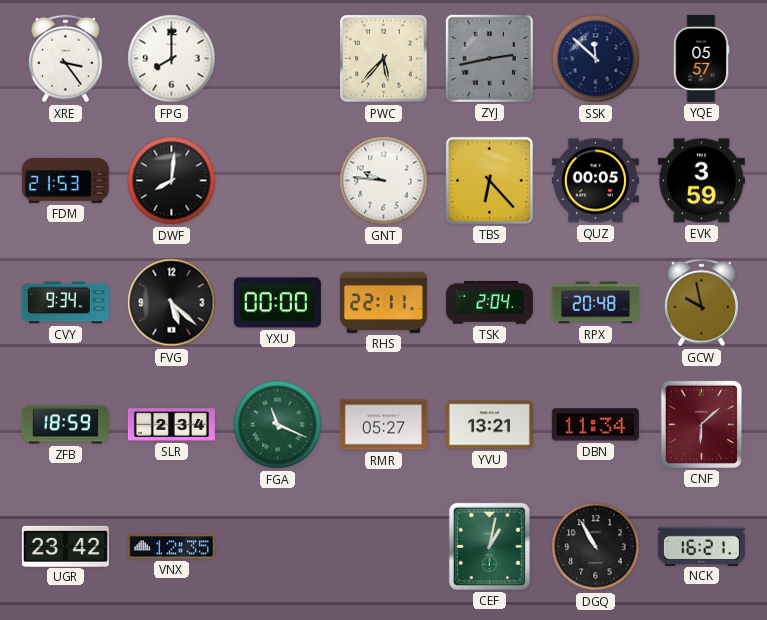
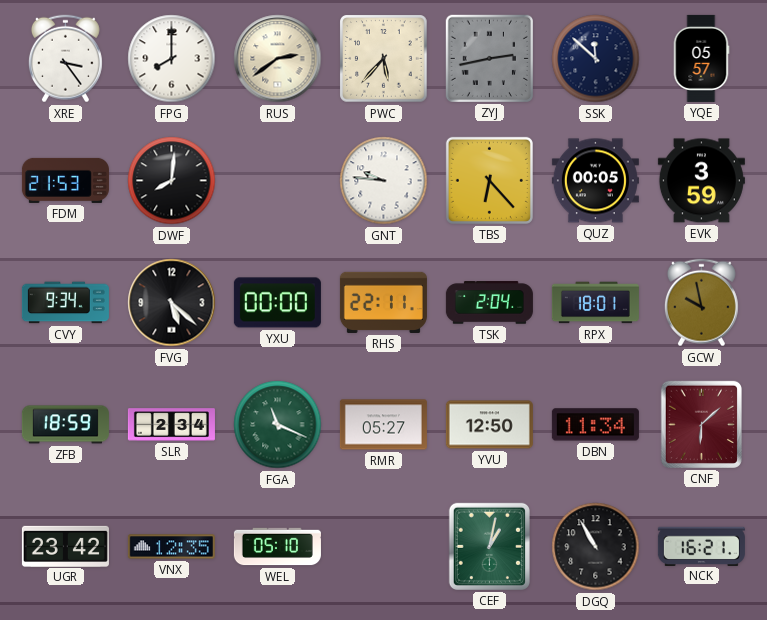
RUS: none -> 2:39 (278, 59)
RPX: 20:48 -> 18:01 (595, 303)
YVU: 13:21 -> 12:50 (489, 425)
WEL: none -> 05:10 (277, 547)
